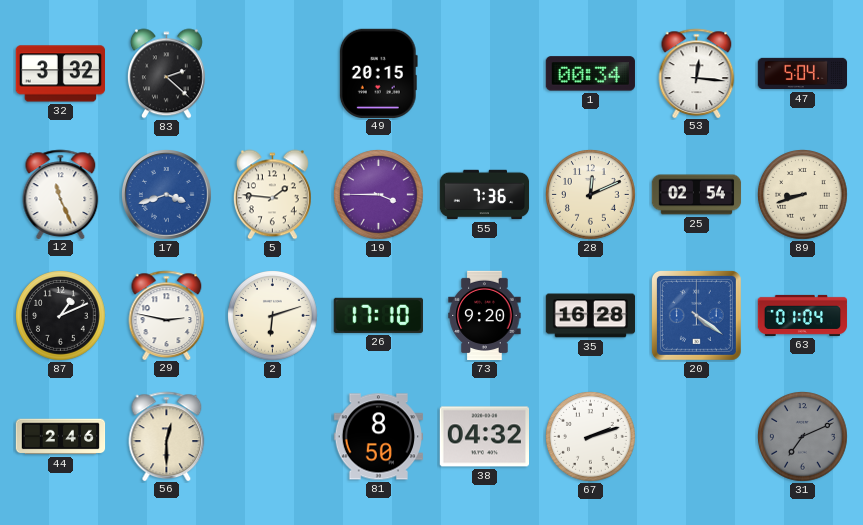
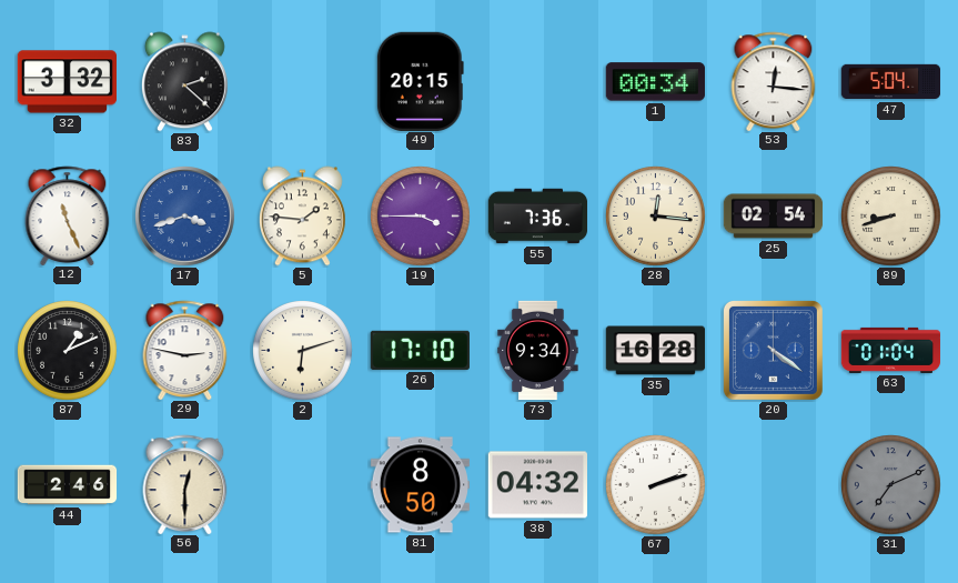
28: 12:11 -> 12:16 (656, 217)
73: 9:20 -> 9:34 (538, 351)
